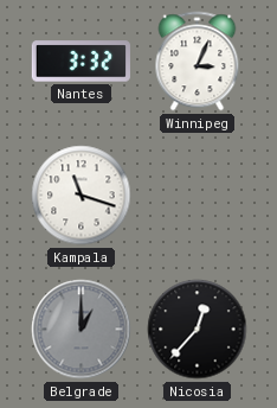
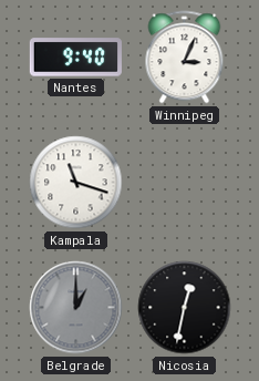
Nantes: 3:32 -> 9:40 (75, 58)
Nicosia: 12:37 -> 12:32 (185, 308)
